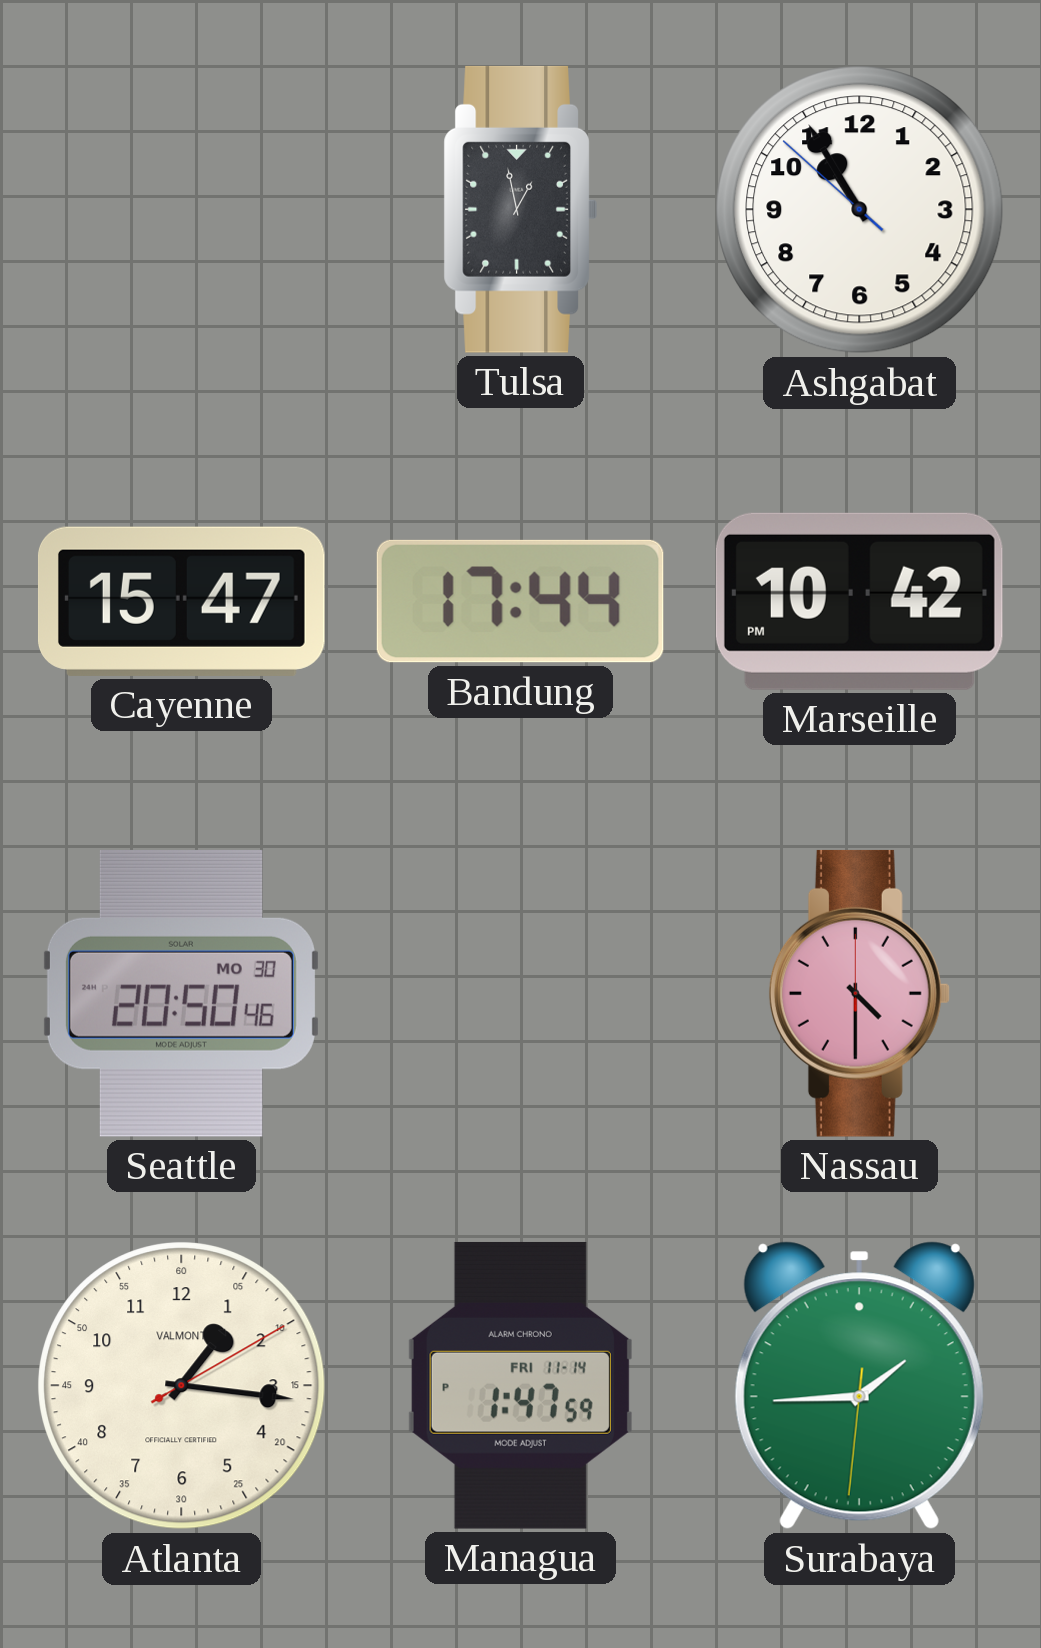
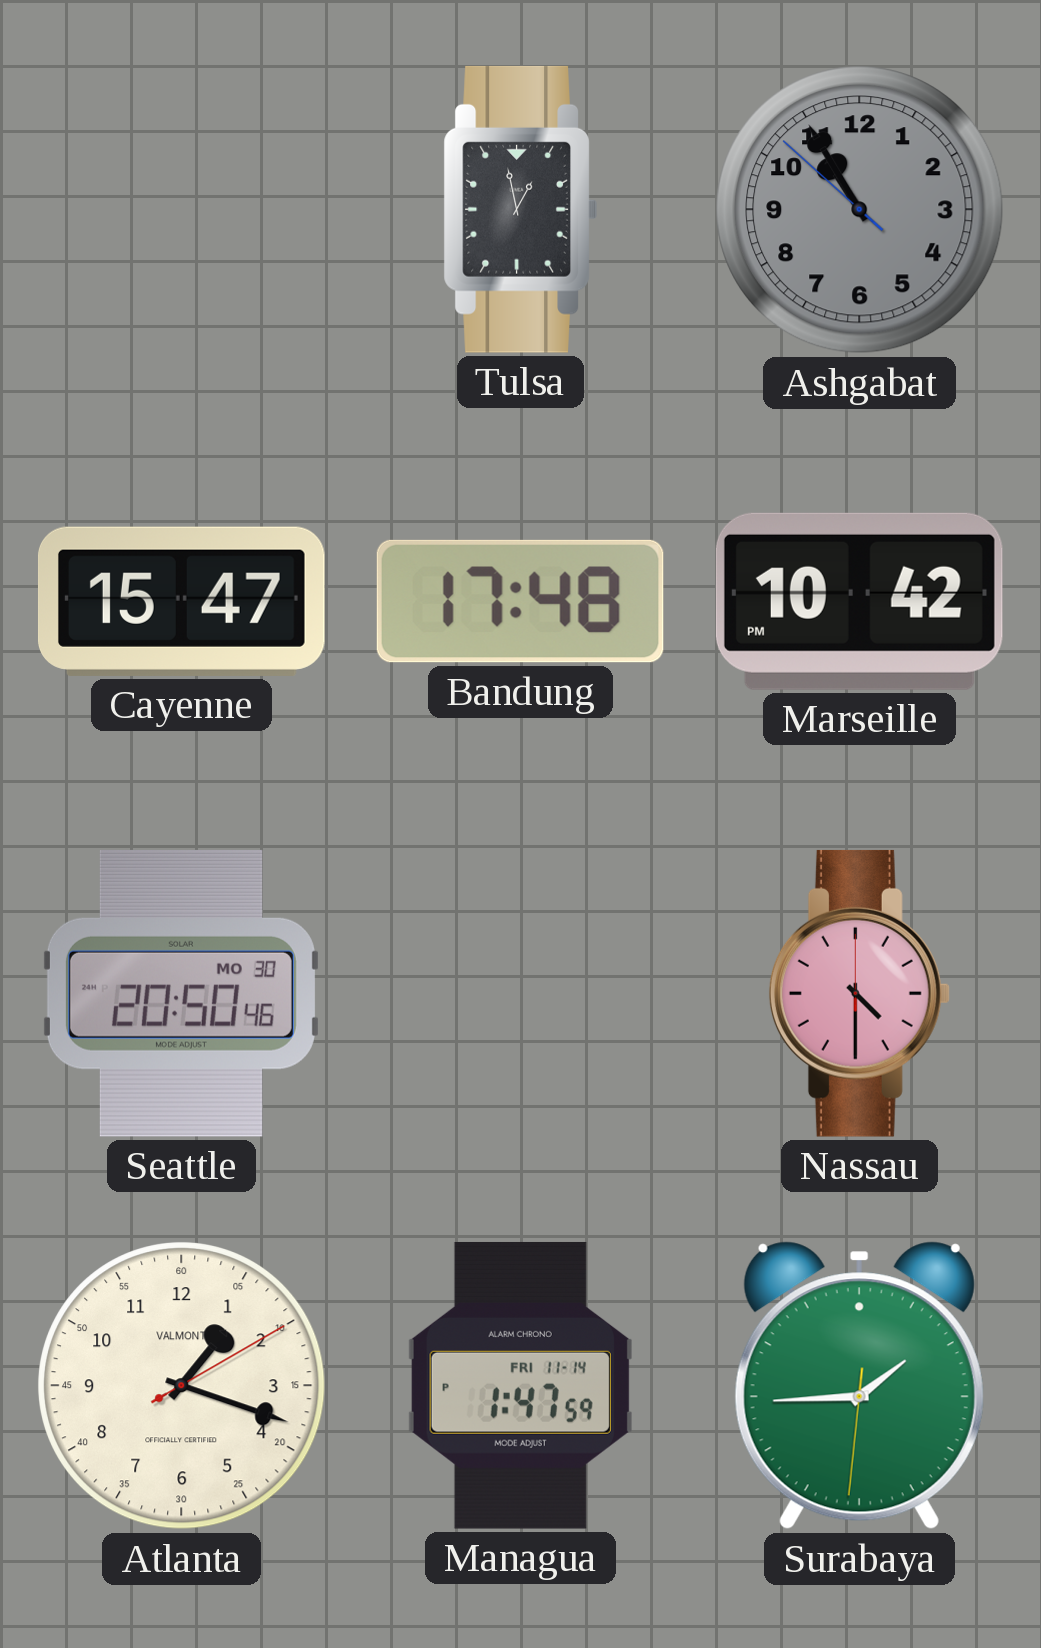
Ashgabat dial: white -> grey (860, 210)
Bandung: 17:44 -> 17:48 (520, 601)
Atlanta: 1:16 -> 1:18 (182, 1386)
